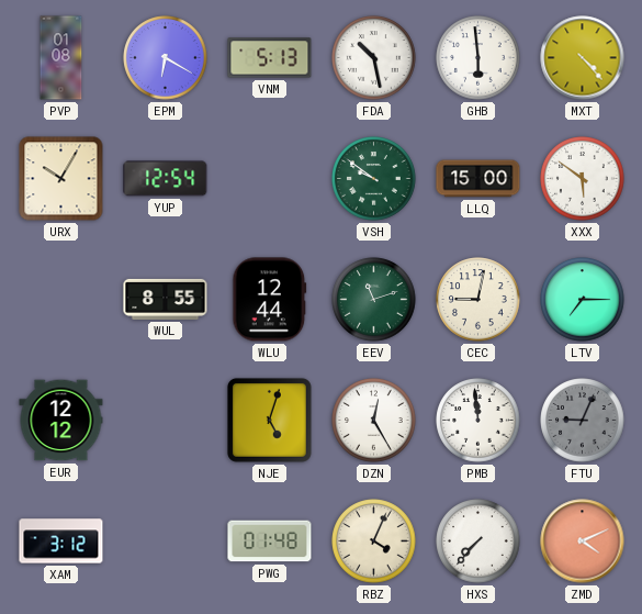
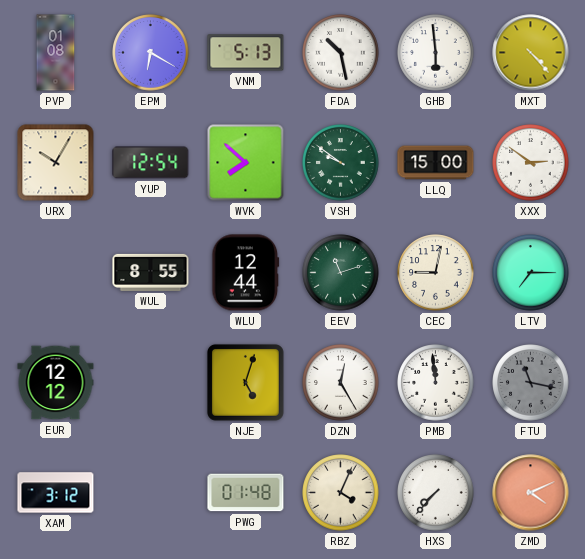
WVK: none -> 7:52 (246, 163)
XXX: 5:51 -> 2:51 (531, 163)
FTU: 9:04 -> 11:17 (531, 383)
